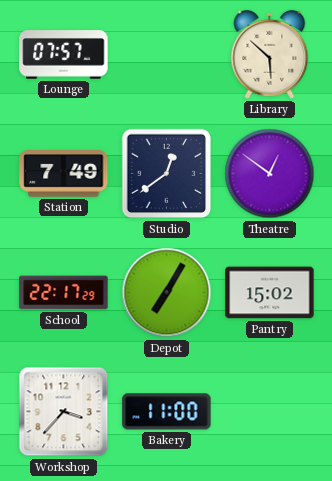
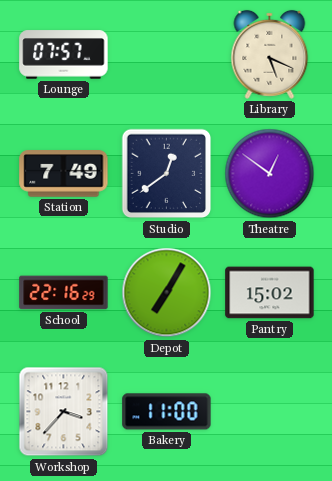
Library: 5:52 -> 5:19 (270, 54)
School: 22:17 -> 22:16 (64, 293)
